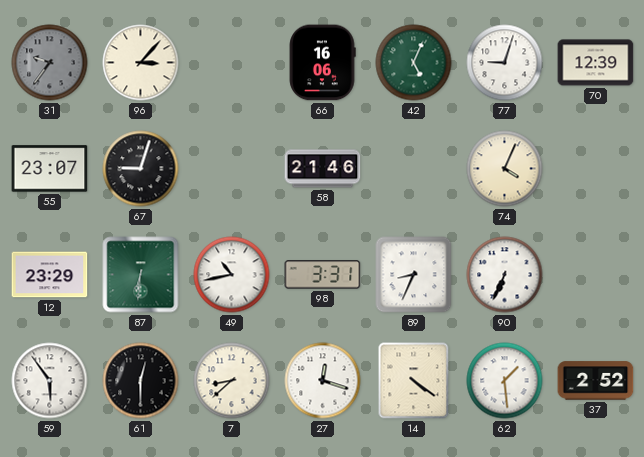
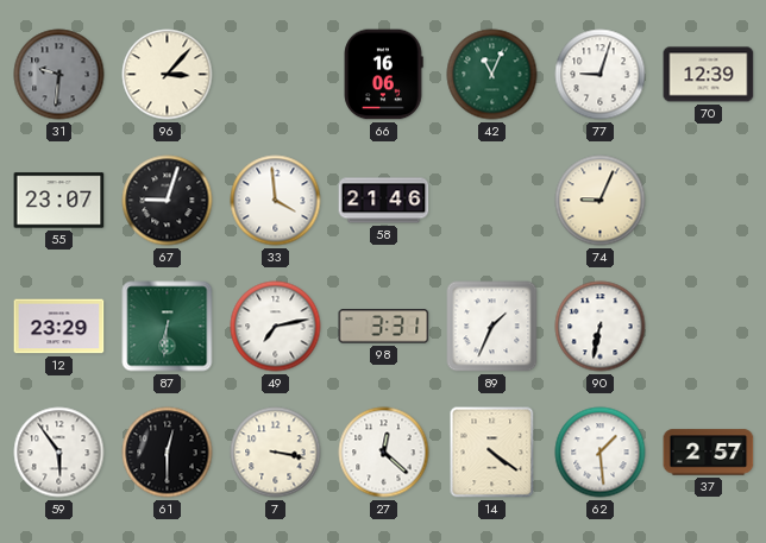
31: 9:36 -> 9:31 (59, 75)
42: 5:04 -> 11:04 (492, 75)
33: none -> 3:59 (276, 201)
74: 4:04 -> 9:04 (601, 201)
49: 10:43 -> 7:13 (276, 327)
89: 8:34 -> 1:34 (492, 327)
90: 6:34 -> 6:32 (601, 327)
7: 8:38 -> 3:17 (276, 453)
27: 12:18 -> 12:22 (384, 453)
37: 2:52 -> 2:57 (709, 453)
